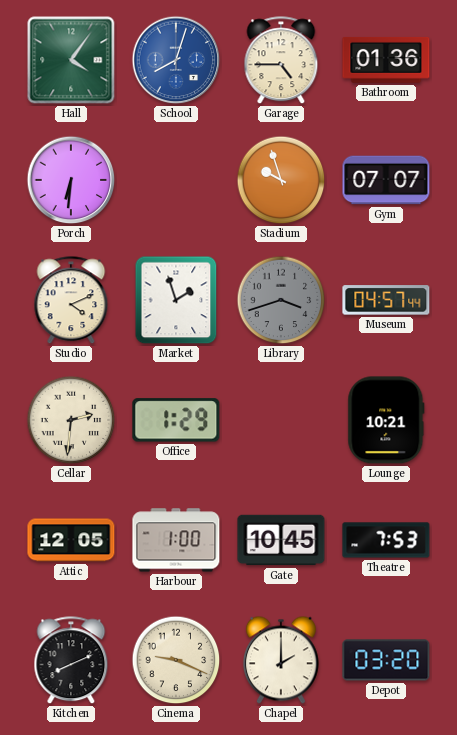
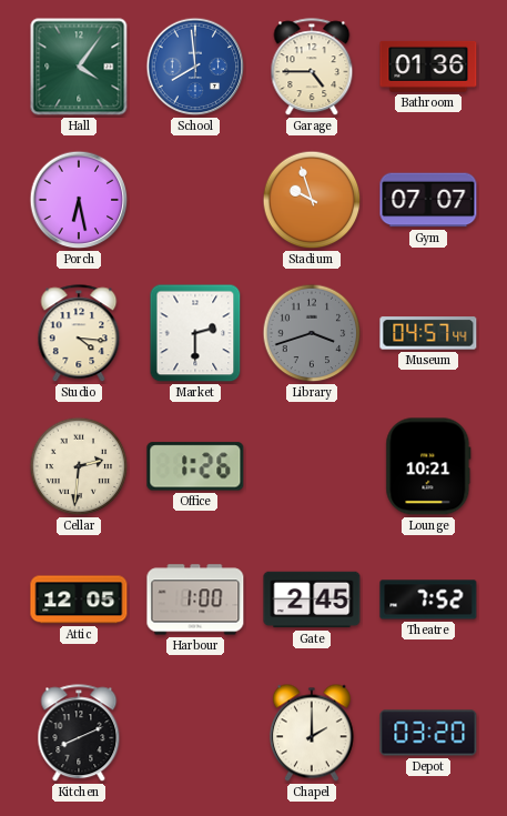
School: 8:03 -> 7:59 (195, 67)
Porch: 6:31 -> 6:28 (79, 200)
Studio: 4:11 -> 4:16 (79, 334)
Market: 1:57 -> 2:30 (195, 333)
Office: 1:29 -> 1:26 (195, 466)
Gate: 10:45 -> 2:45 (312, 600)
Theatre: 7:53 -> 7:52 (428, 600)
Cinema: 9:19 -> none (176, 660)
